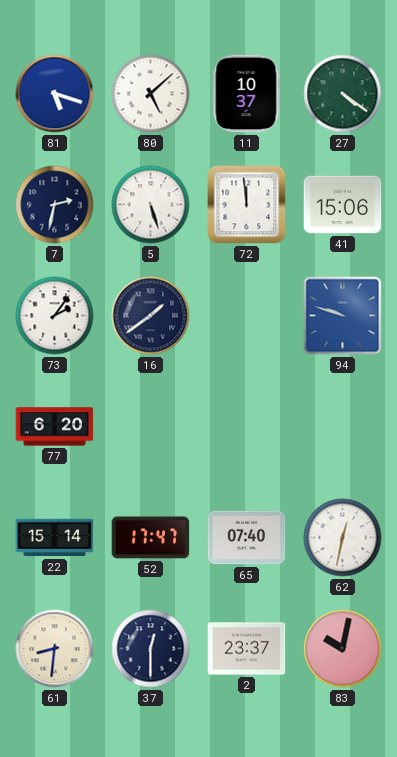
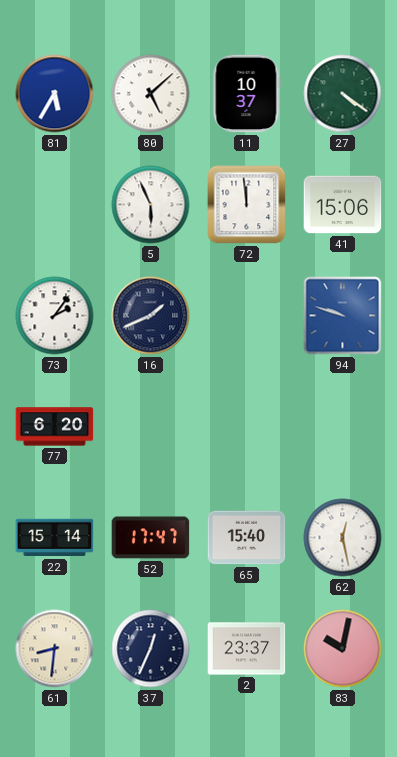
81: 5:18 -> 5:35 (55, 94)
7: 2:32 -> none (55, 205)
5: 5:27 -> 5:56 (151, 205)
16: 1:39 -> 1:41 (151, 316)
65: 07:40 -> 15:40 (247, 538)
62: 12:32 -> 12:28 (343, 538)
37: 12:30 -> 12:34 (151, 649)
